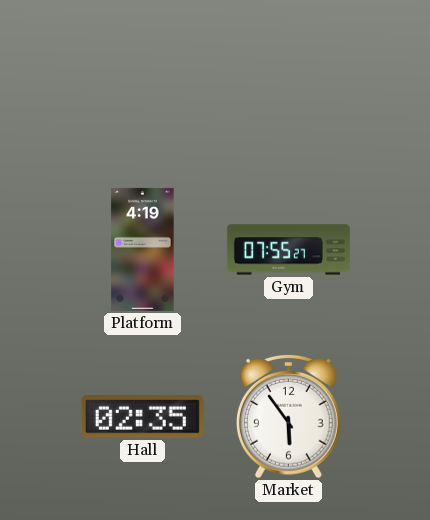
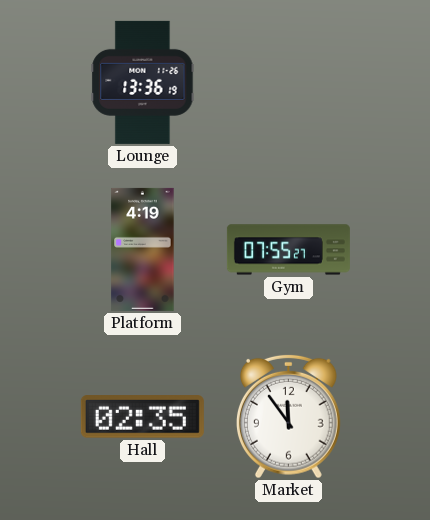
Lounge: none -> 13:36 (143, 82)
Market: 5:54 -> 11:54 (288, 416)
